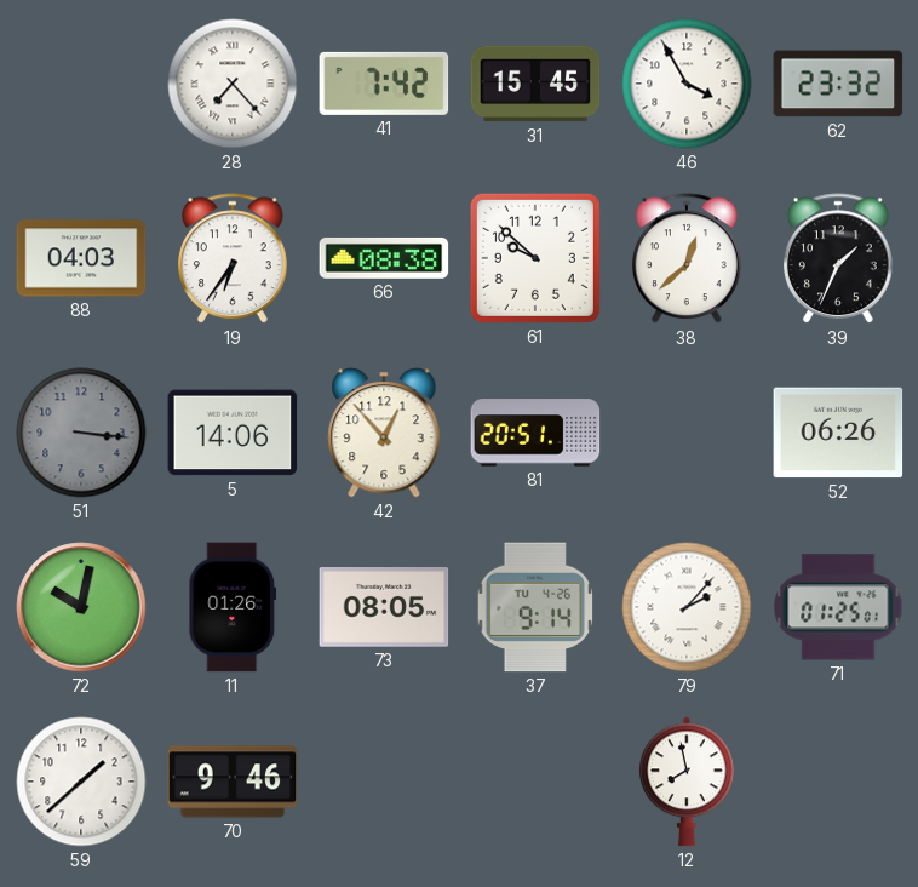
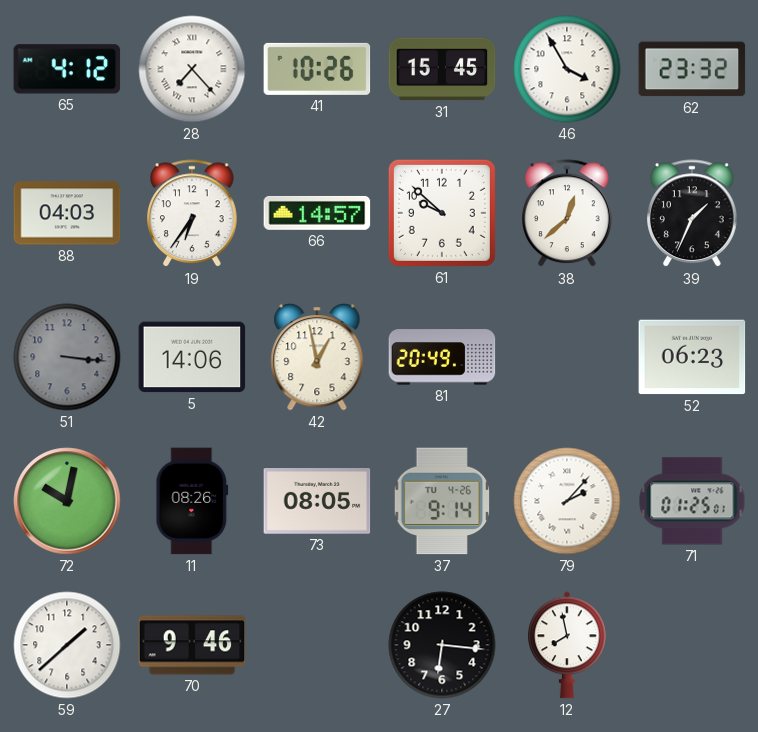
65: none -> 4:12 (67, 69)
41: 7:42 -> 10:26 (317, 69)
66: 08:38 -> 14:57 (317, 213)
42: 12:53 -> 12:58 (317, 357)
81: 20:51 -> 20:49 (442, 357)
52: 06:26 -> 06:23 (692, 357)
11: 01:26 -> 08:26 (192, 501)
27: none -> 6:16 (442, 645)
